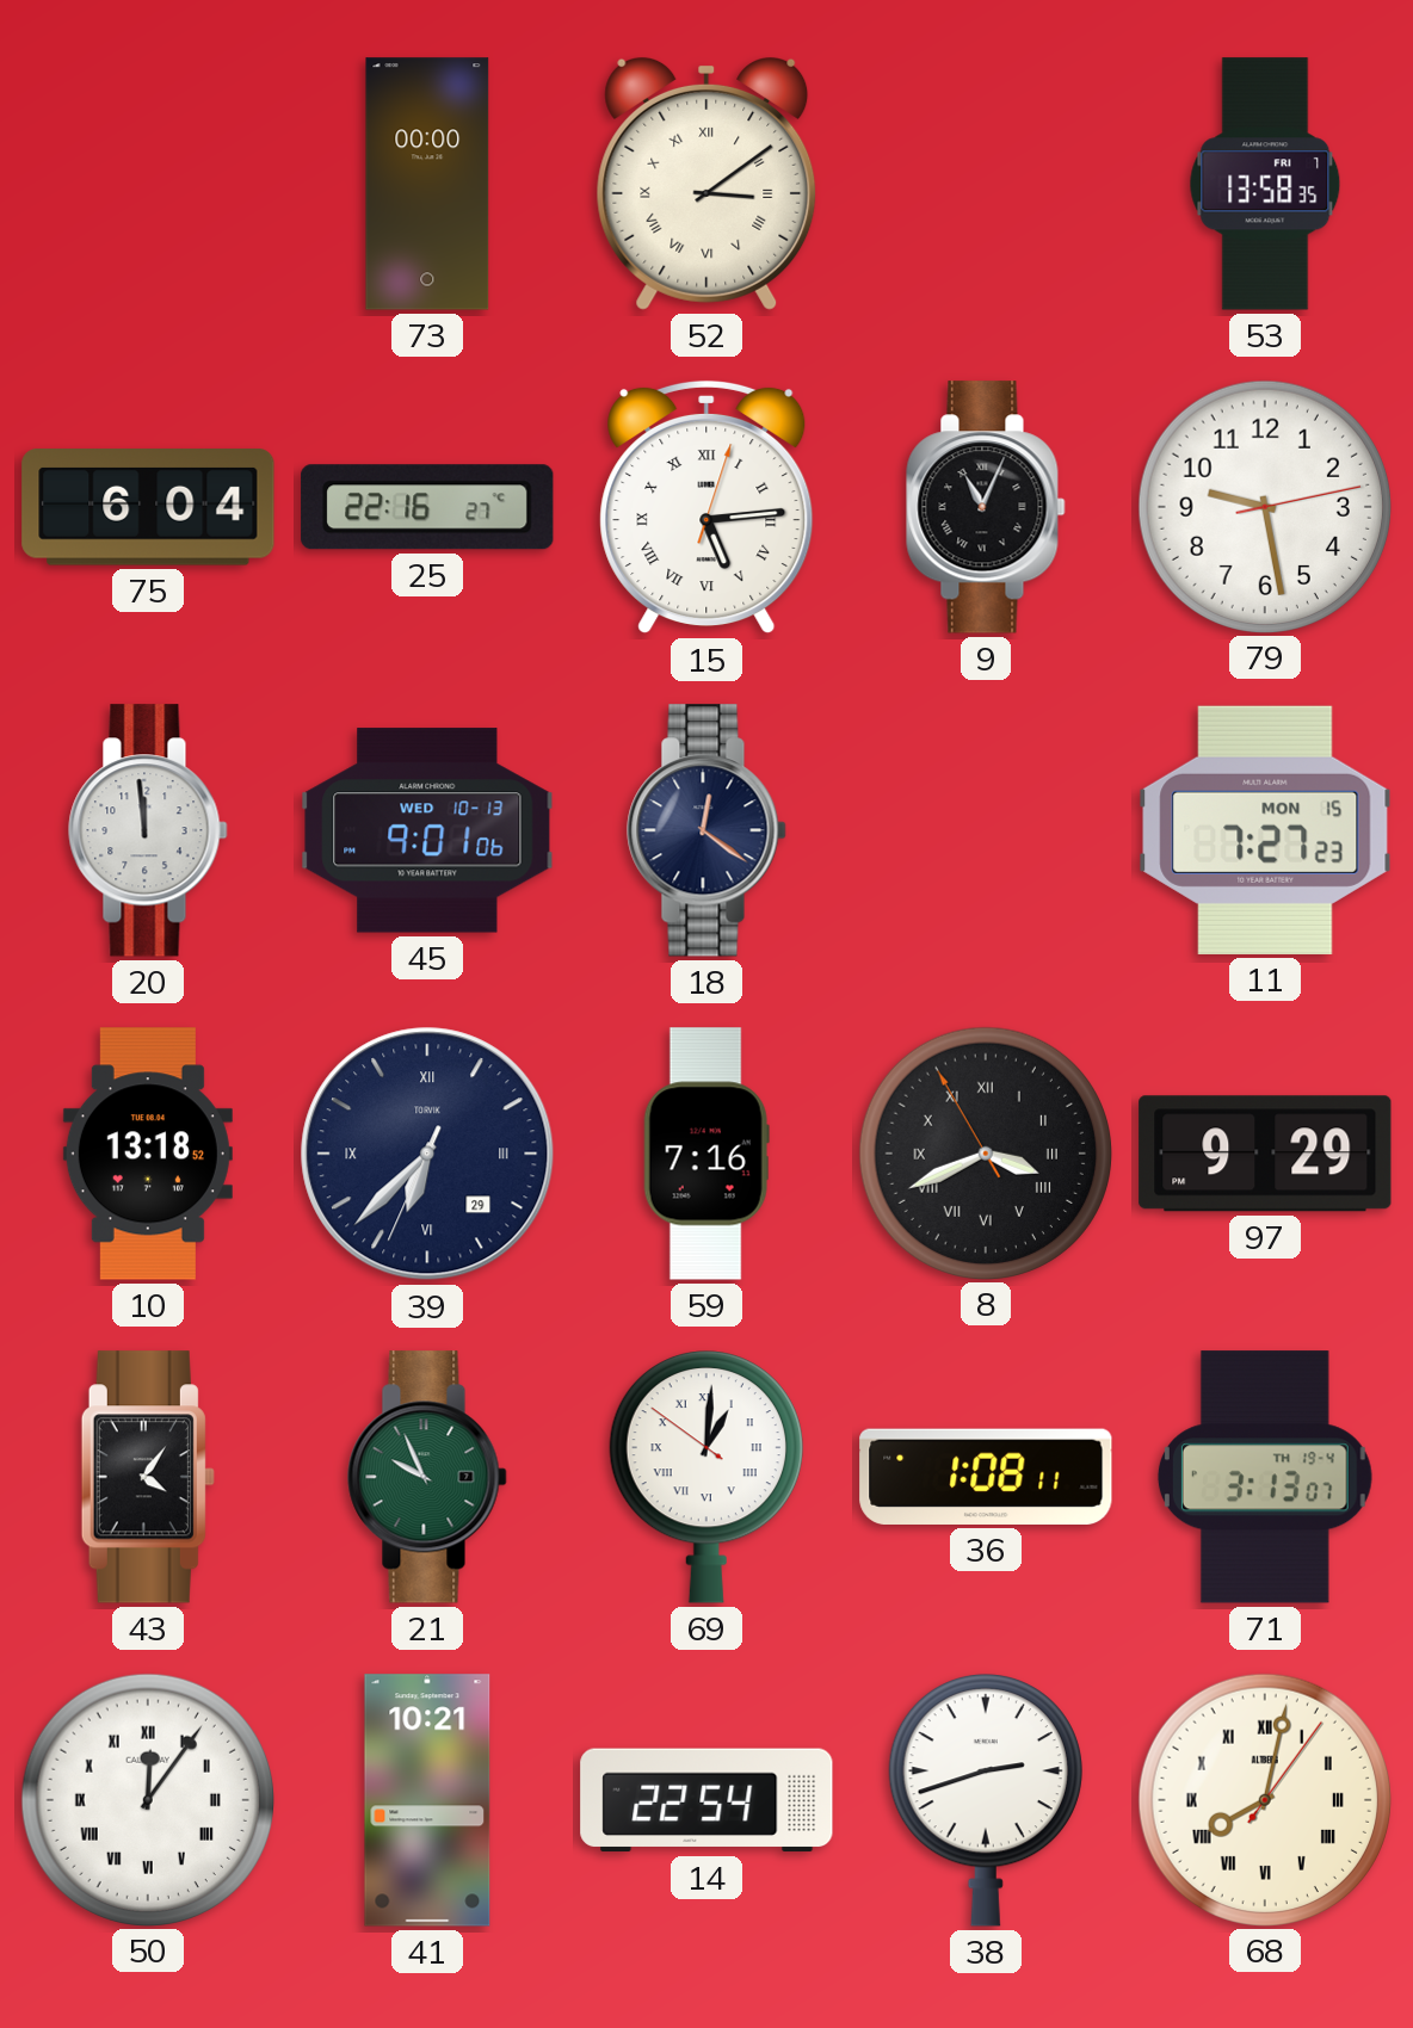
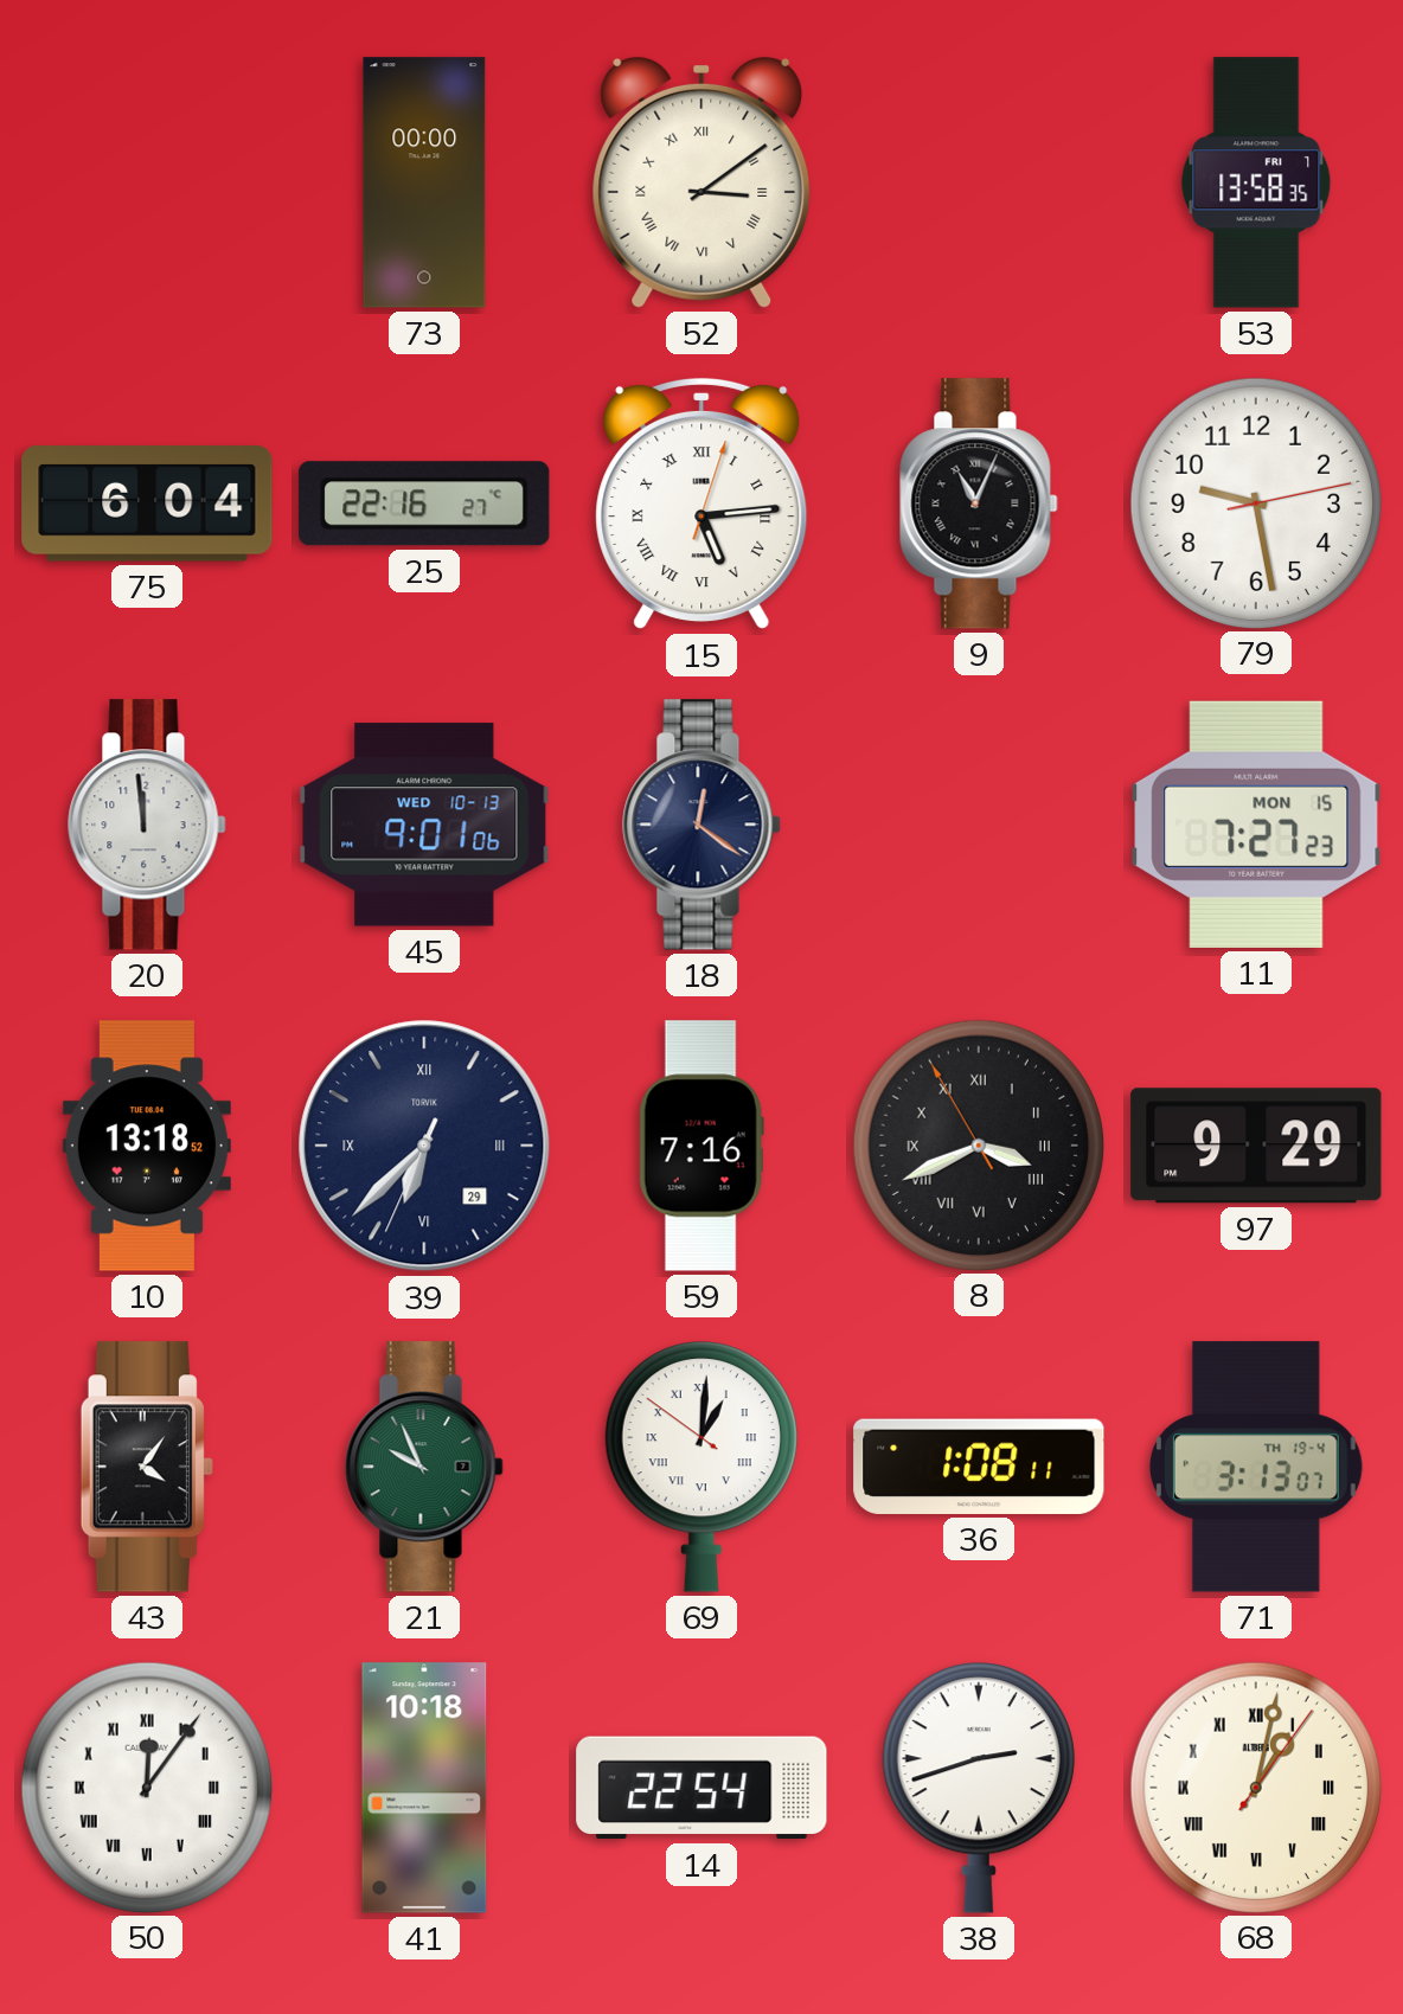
41: 10:21 -> 10:18 (424, 1788)
68: 8:02 -> 1:02 (1255, 1787)
